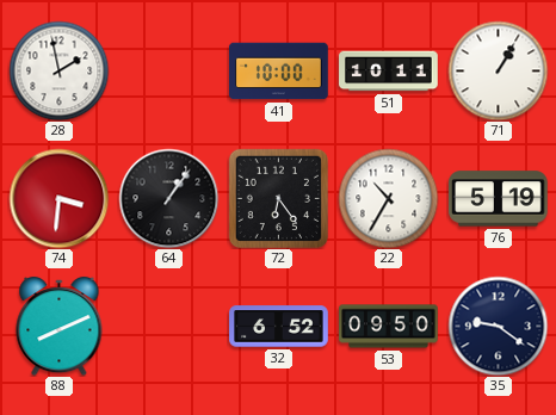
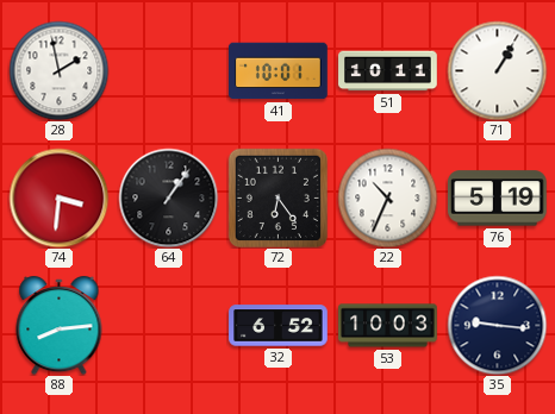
41: 10:00 -> 10:01 (279, 71)
22: 10:35 -> 10:34 (387, 197)
88: 8:11 -> 8:14 (60, 325)
53: 09:50 -> 10:03 (388, 326)
35: 9:21 -> 9:16 (497, 325)
